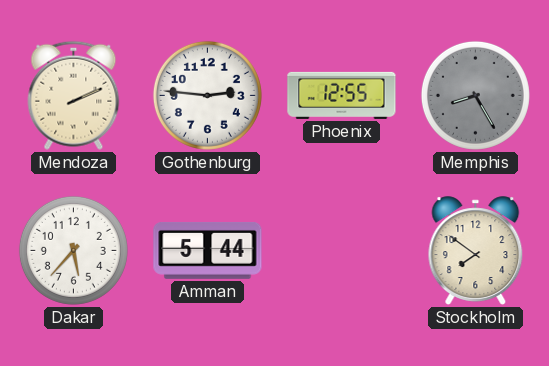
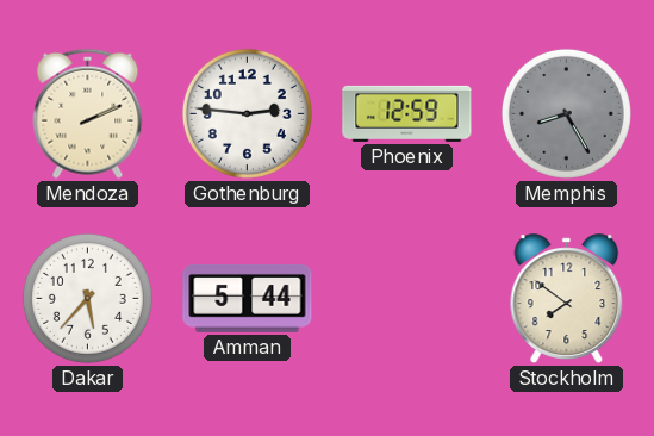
Phoenix: 12:55 -> 12:59 (407, 113)
